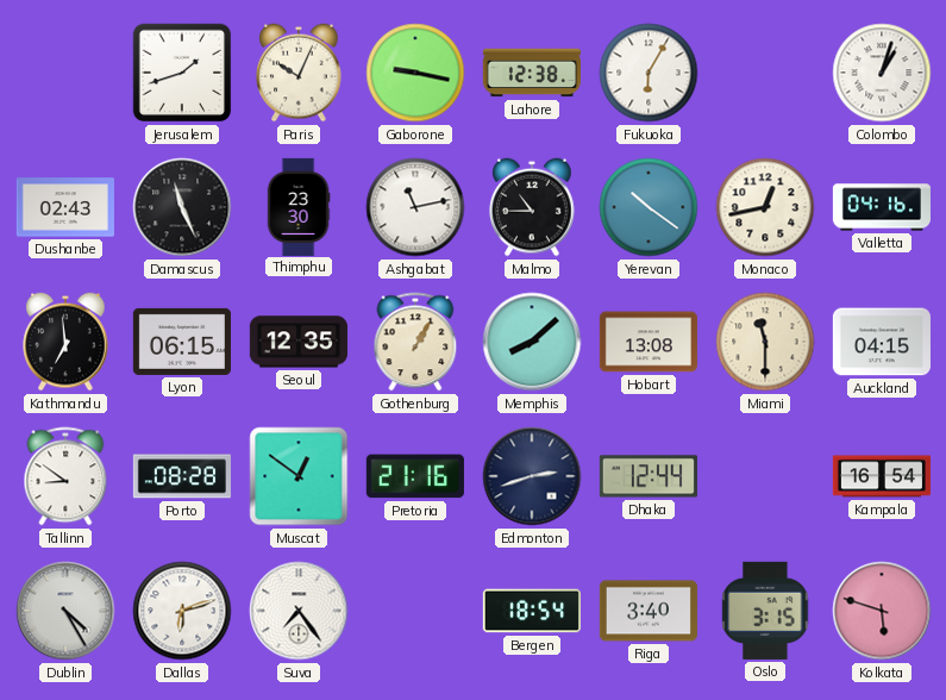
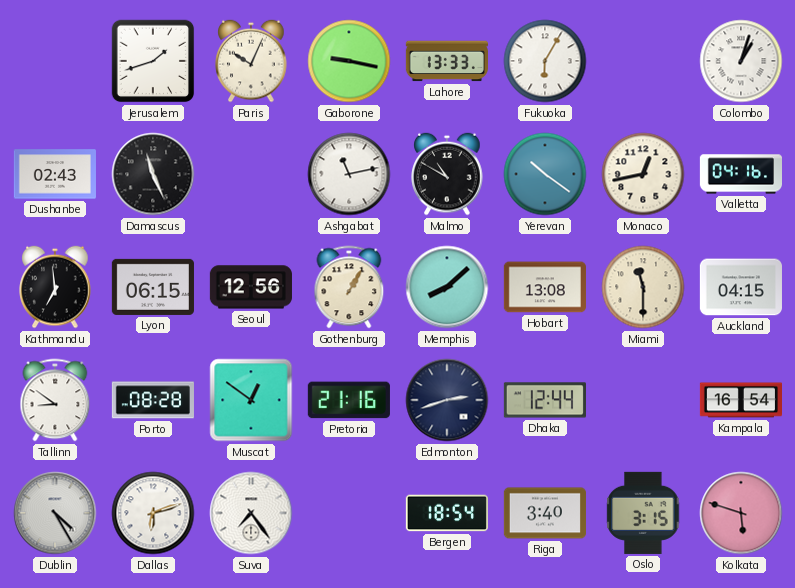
Lahore: 12:38 -> 13:33 (447, 61)
Thimphu: 23:30 -> none (299, 206)
Malmo: 10:45 -> 10:50 (447, 174)
Seoul: 12:35 -> 12:56 (251, 287)
